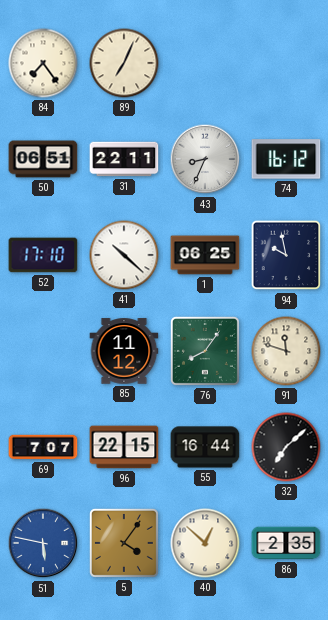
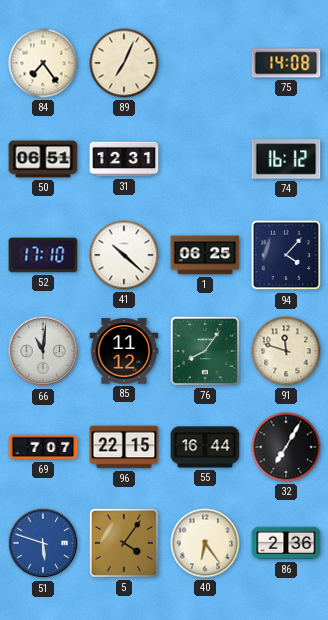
75: none -> 14:08 (286, 63)
31: 22:11 -> 12:31 (124, 159)
43: 8:34 -> none (205, 159)
94: 9:58 -> 4:07 (286, 255)
66: none -> 11:01 (43, 351)
32: 7:08 -> 7:05 (286, 447)
51: 5:47 -> 5:48 (43, 543)
40: 12:52 -> 6:24 (205, 543)
86: 2:35 -> 2:36 (286, 543)
